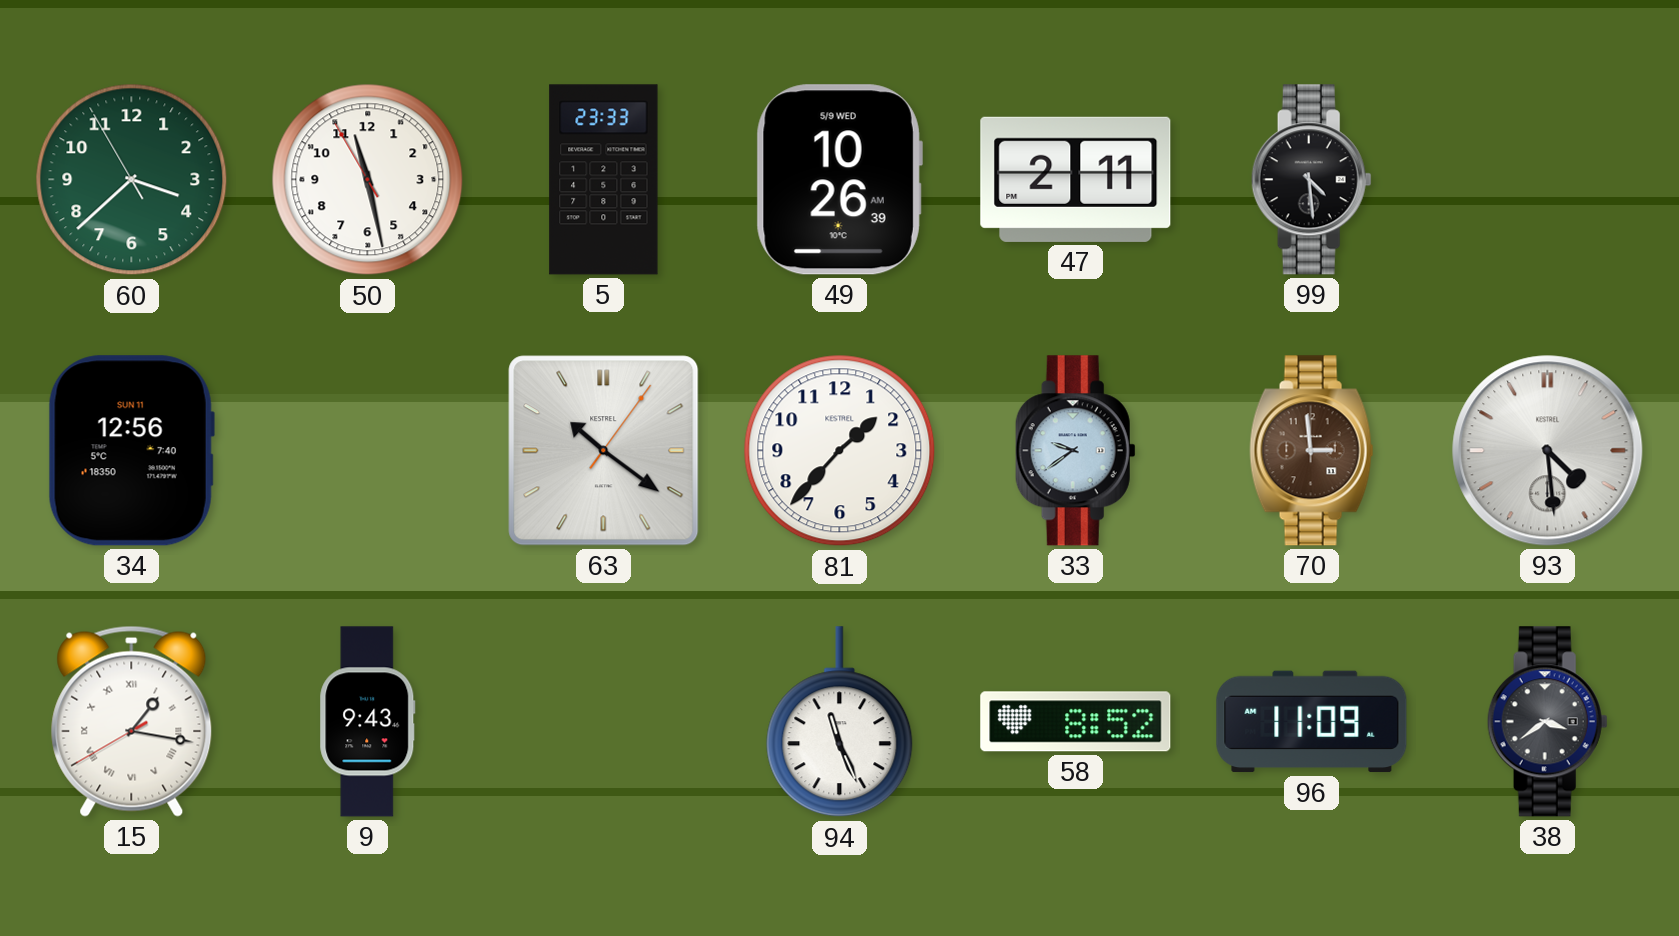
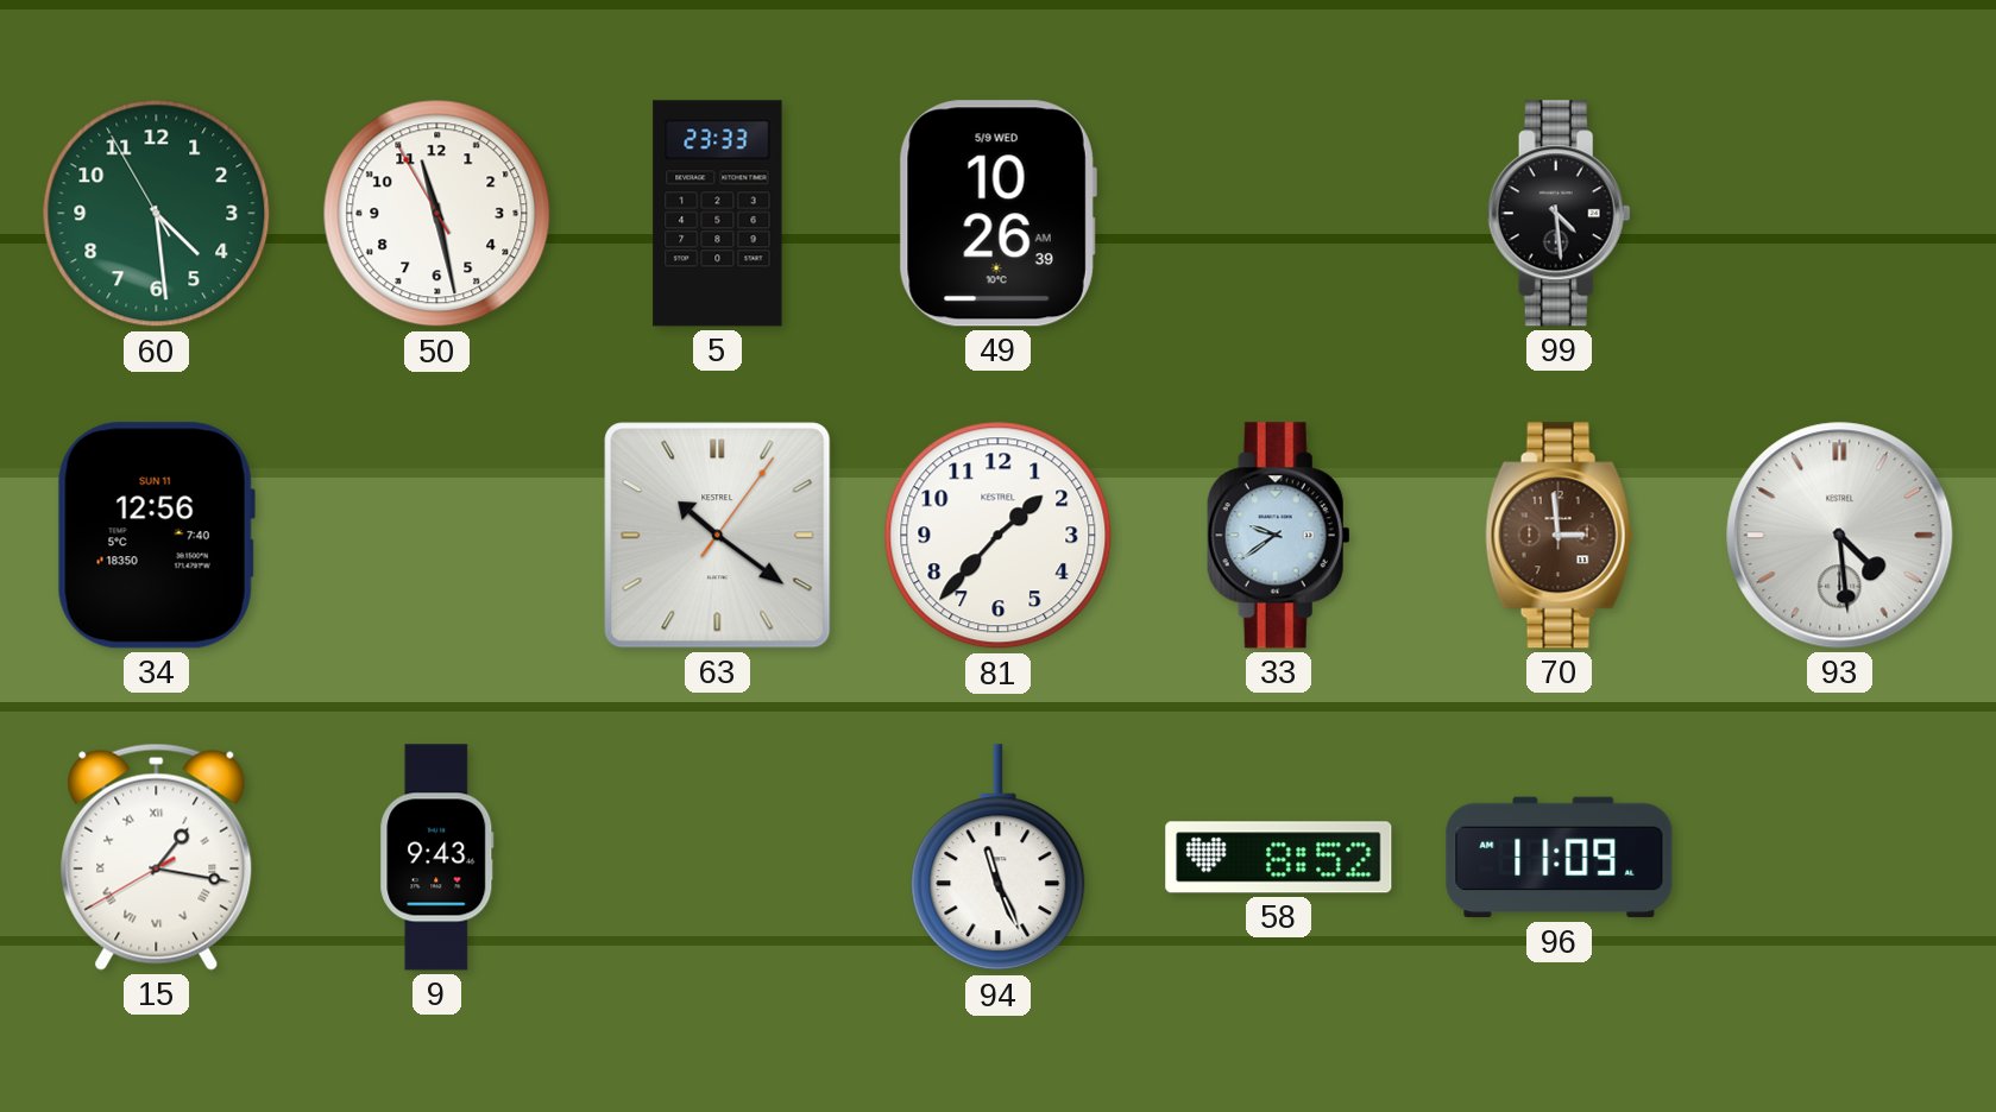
60: 3:37 -> 4:28 (157, 214)
47: 2:11 -> none (1076, 179)
38: 3:39 -> none (1547, 722)
